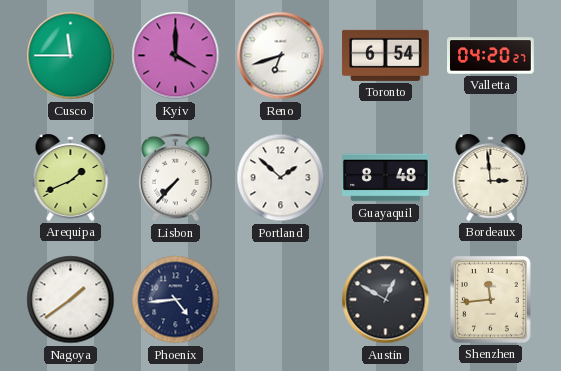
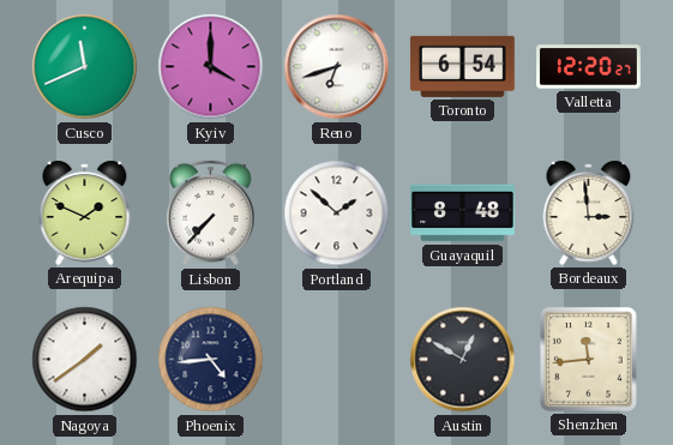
Cusco: 11:45 -> 11:41 (85, 67)
Valletta: 04:20 -> 12:20 (589, 67)
Arequipa: 1:41 -> 1:49 (85, 212)
